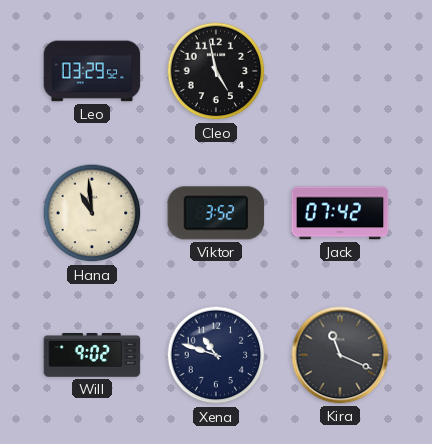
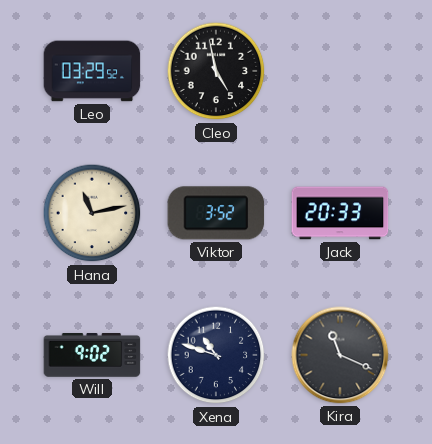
Hana: 10:59 -> 11:13 (92, 213)
Jack: 07:42 -> 20:33 (340, 213)
